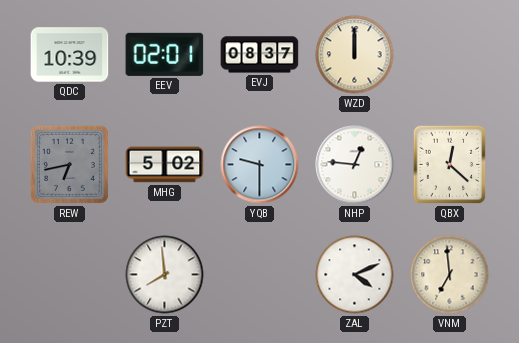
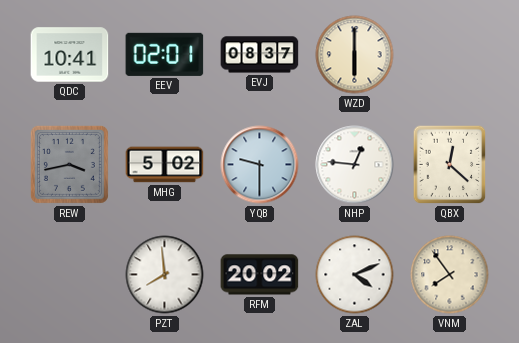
QDC: 10:39 -> 10:41 (70, 55)
WZD: 12:00 -> 6:00 (355, 55)
REW: 6:43 -> 3:43 (69, 164)
RFM: none -> 20:02 (260, 275)
VNM: 6:59 -> 7:54 (450, 275)
